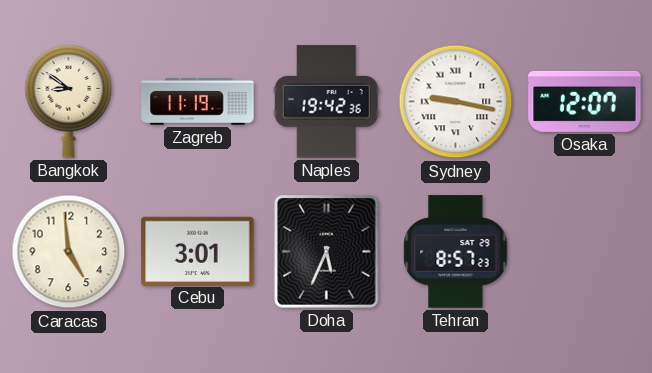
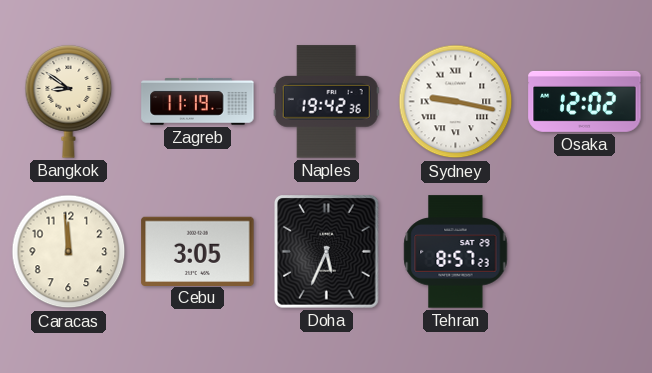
Osaka: 12:07 -> 12:02 (585, 101)
Caracas: 4:59 -> 11:59 (69, 252)
Cebu: 3:01 -> 3:05 (198, 251)
